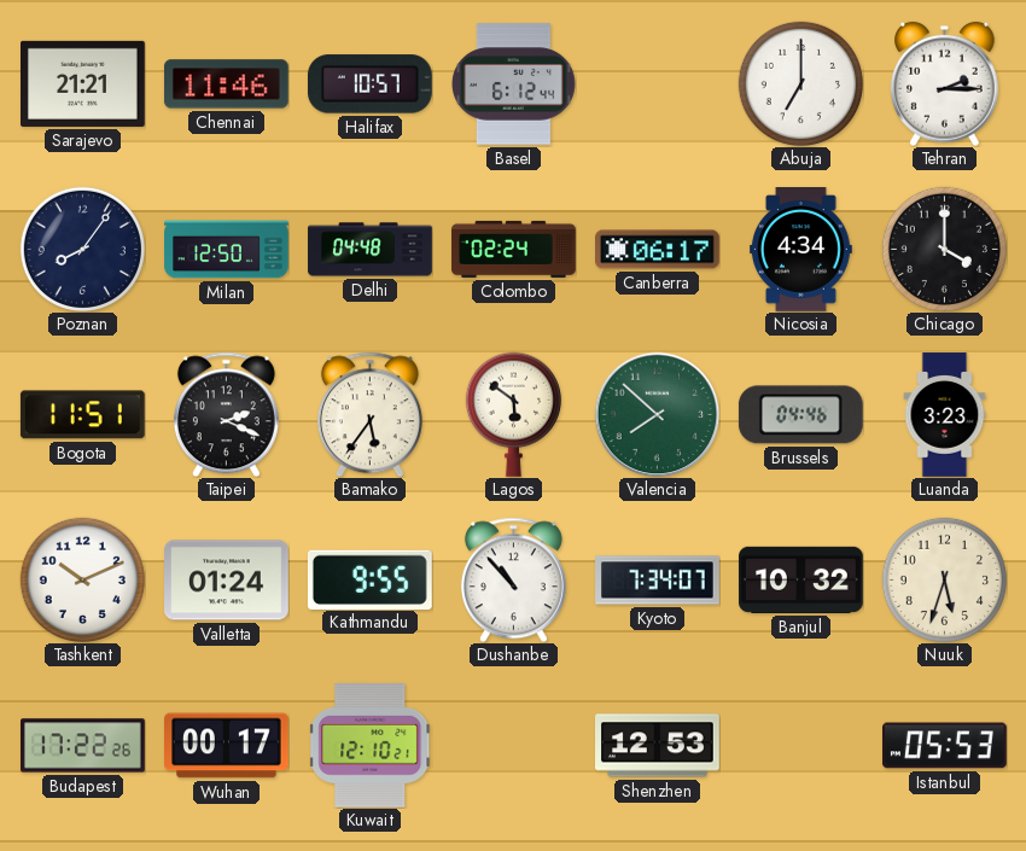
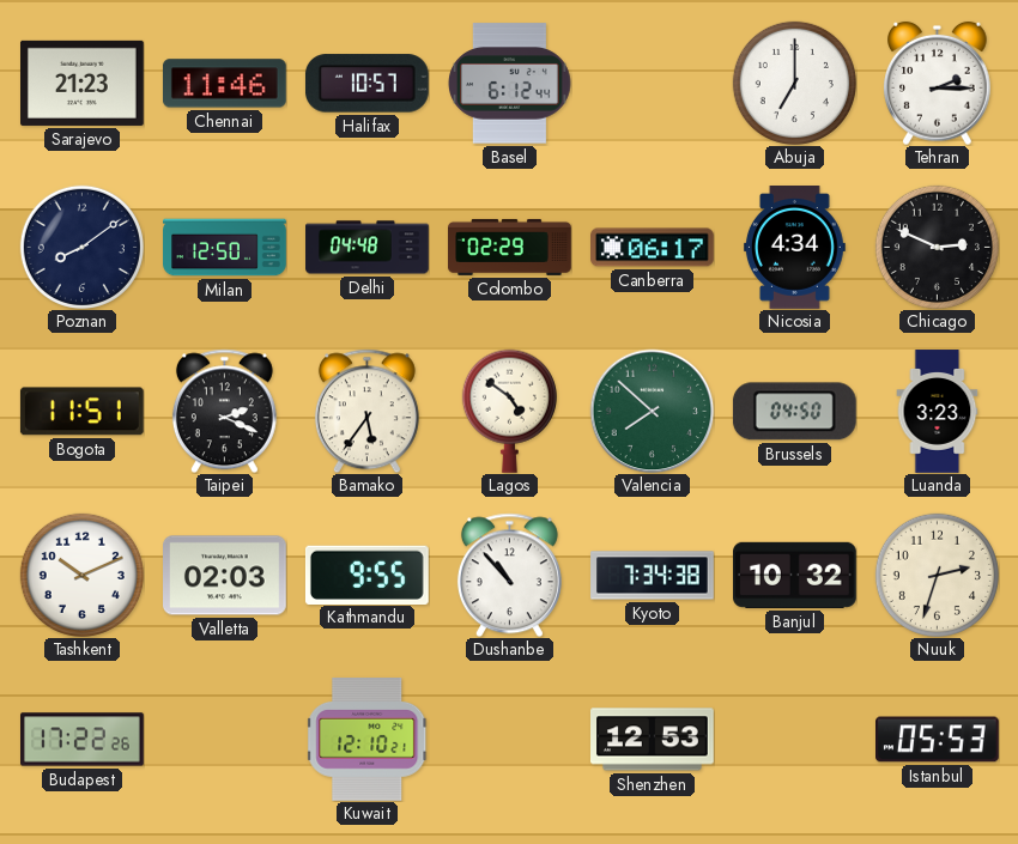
Sarajevo: 21:21 -> 21:23 (83, 83)
Poznan: 8:06 -> 8:09 (81, 247)
Colombo: 02:24 -> 02:29 (510, 247)
Chicago: 4:00 -> 2:49 (937, 247)
Lagos: 5:51 -> 4:51 (509, 411)
Brussels: 04:46 -> 04:50 (794, 412)
Valletta: 01:24 -> 02:03 (225, 576)
Kyoto: 7:34:07 -> 7:34:38 (653, 576)
Nuuk: 5:33 -> 2:33 (937, 575)
Wuhan: 00:17 -> none (227, 746)
